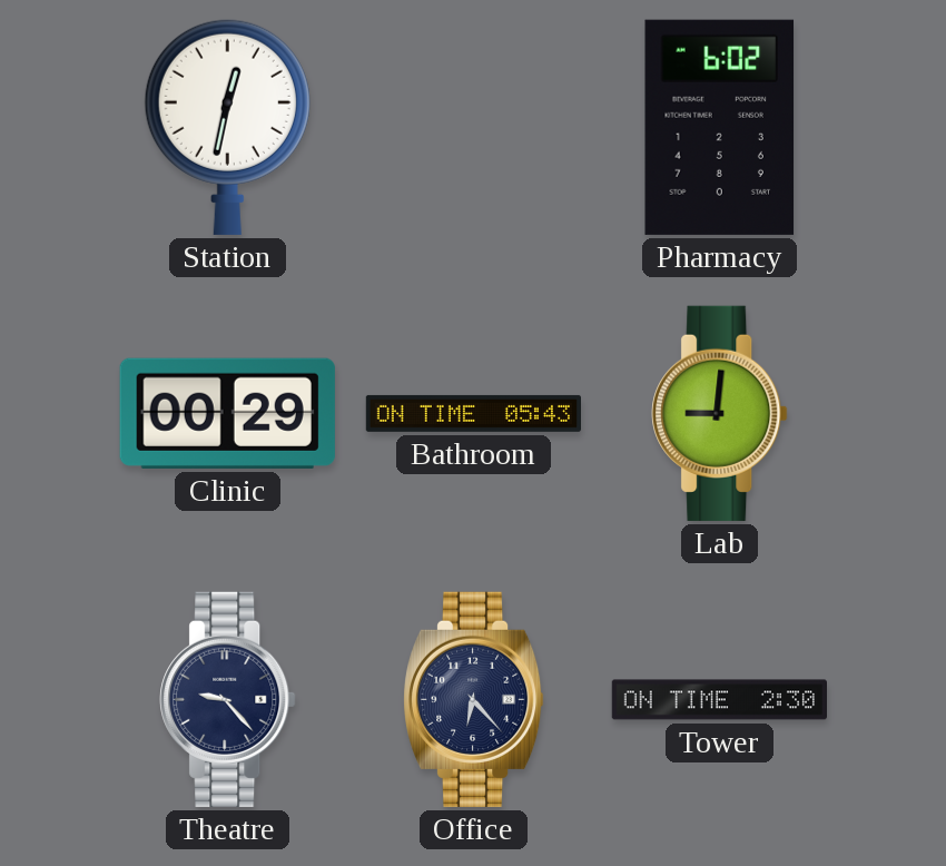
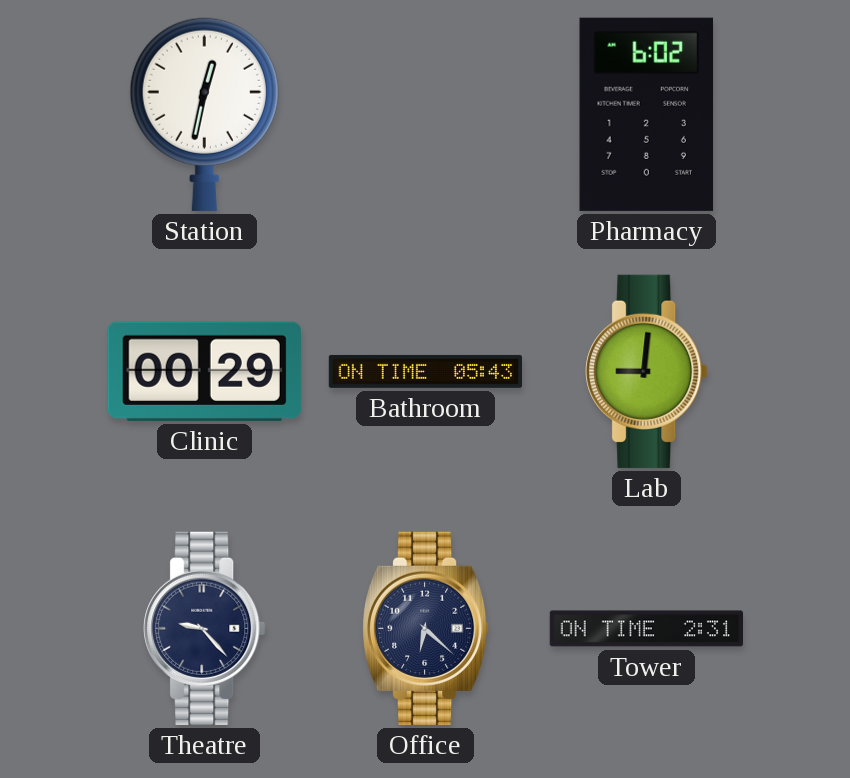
Office: 6:23 -> 6:22 (425, 628)
Tower: 2:30 -> 2:31 (646, 629)
